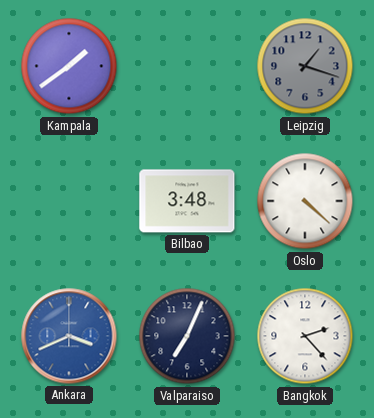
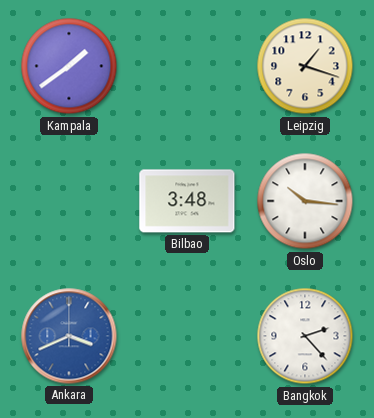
Leipzig dial: grey -> cream (305, 66)
Oslo: 4:22 -> 10:16 (305, 201)
Valparaiso: 7:04 -> none (187, 336)
